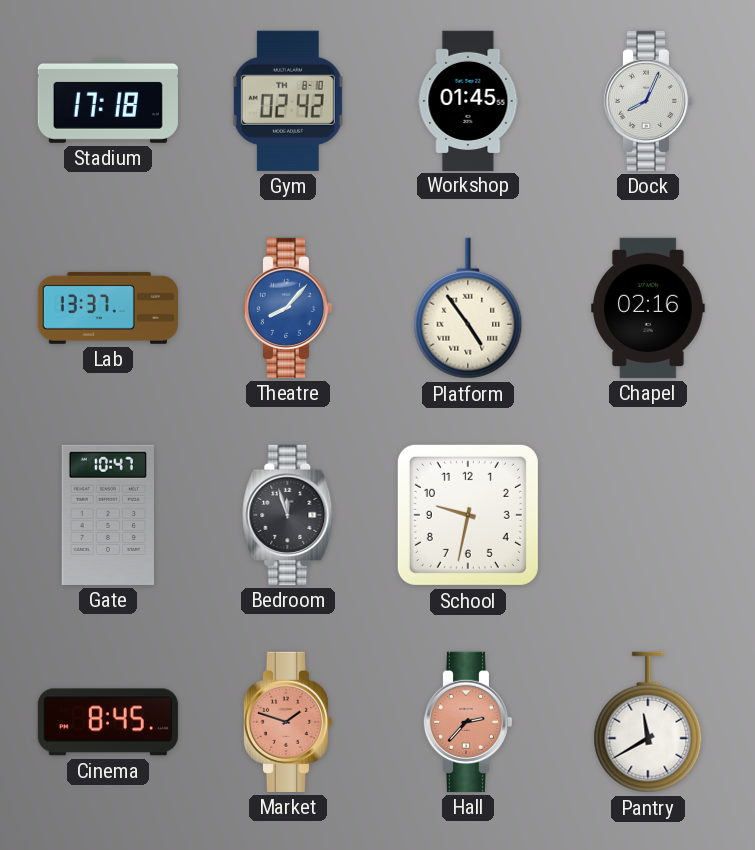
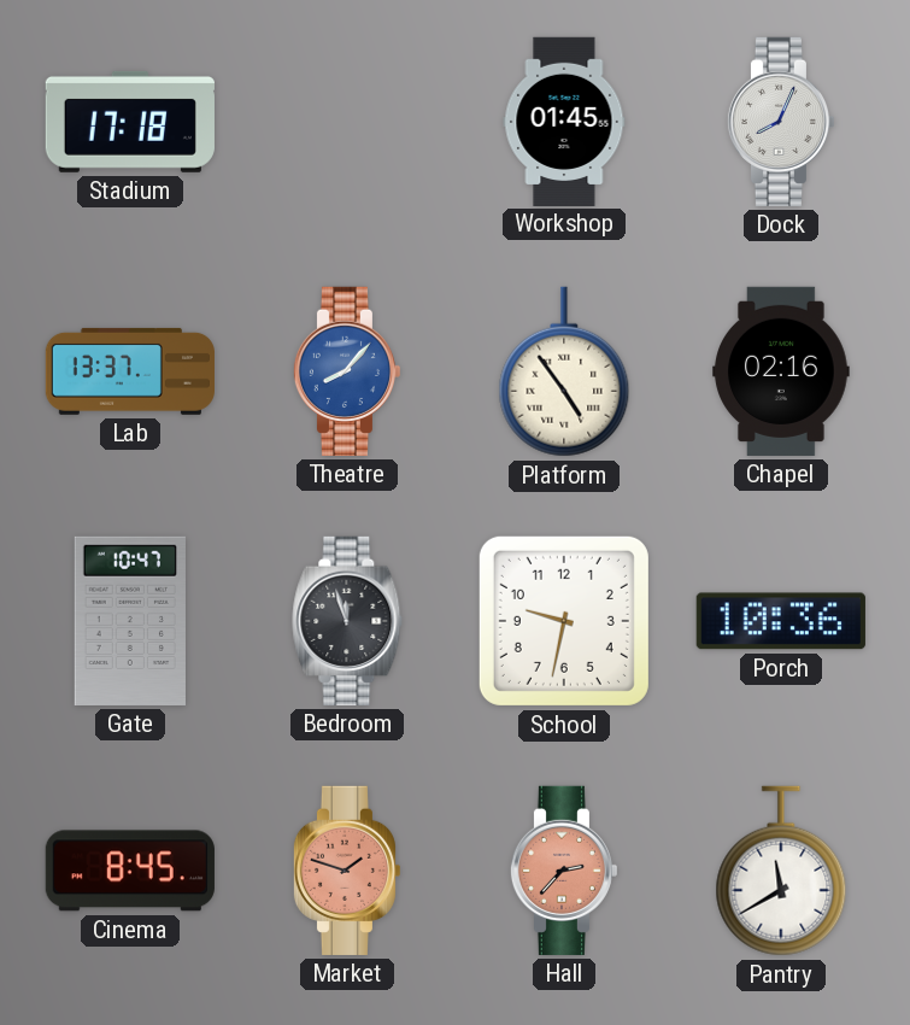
Gym: 02:42 -> none (288, 101)
Porch: none -> 10:36 (781, 621)
